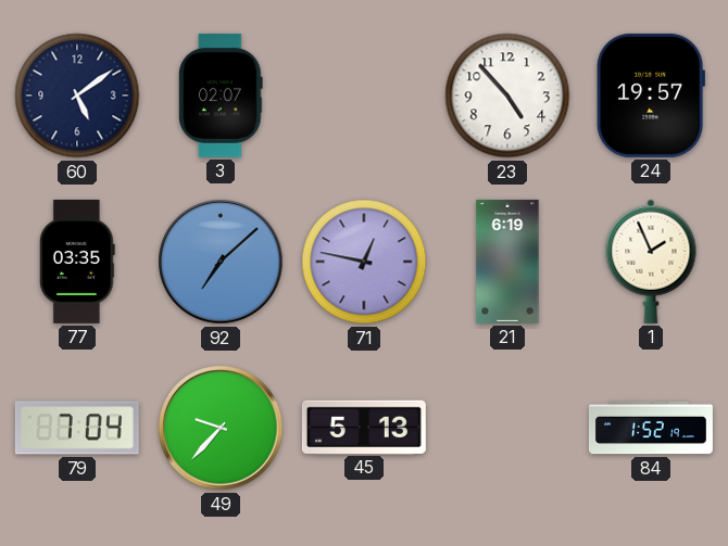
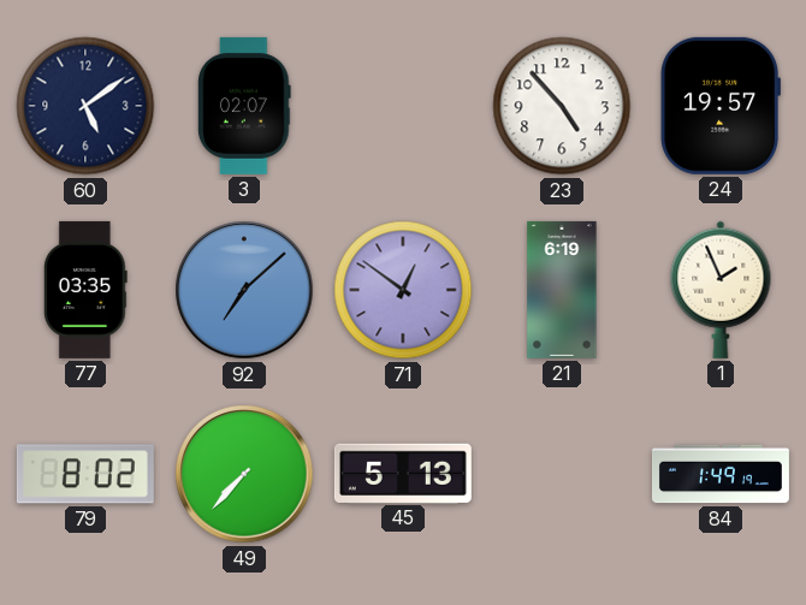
71: 12:47 -> 12:51 (403, 290)
79: 7:04 -> 8:02 (85, 474)
49: 9:37 -> 7:37 (244, 474)
84: 1:52 -> 1:49 (721, 474)
